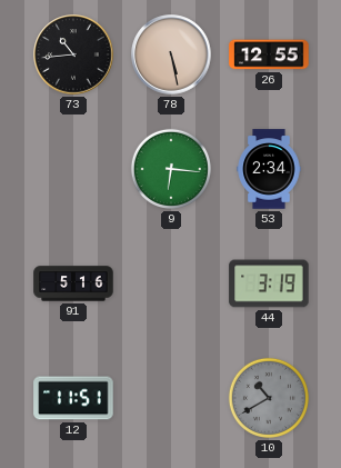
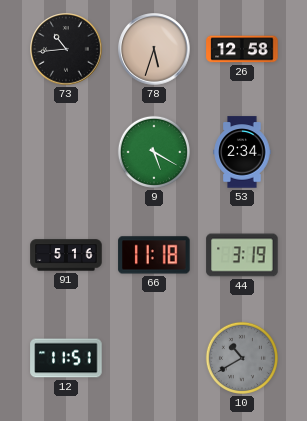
78: 5:28 -> 5:33 (154, 49)
26: 12:55 -> 12:58 (242, 49)
9: 6:16 -> 5:20 (154, 152)
66: none -> 11:18 (154, 255)
